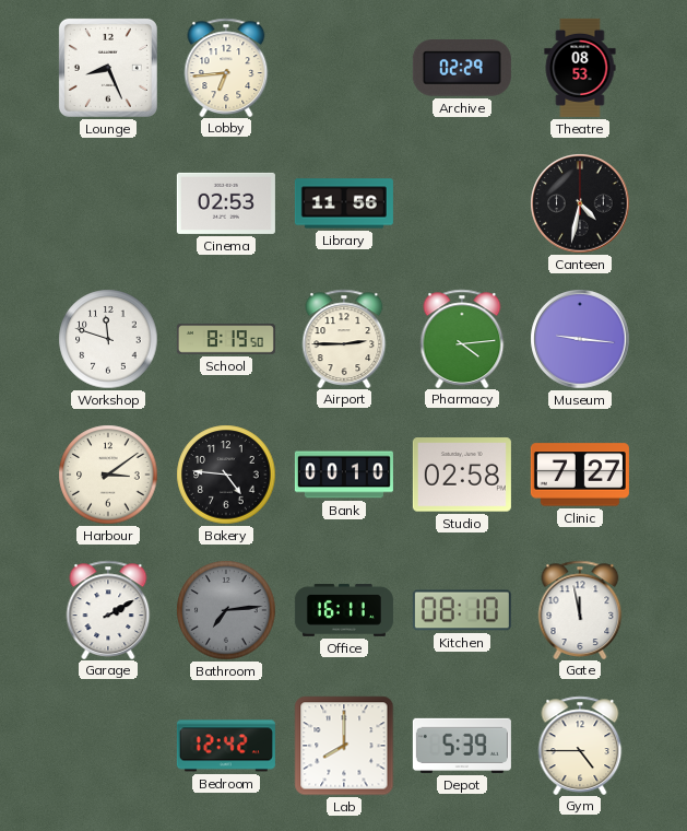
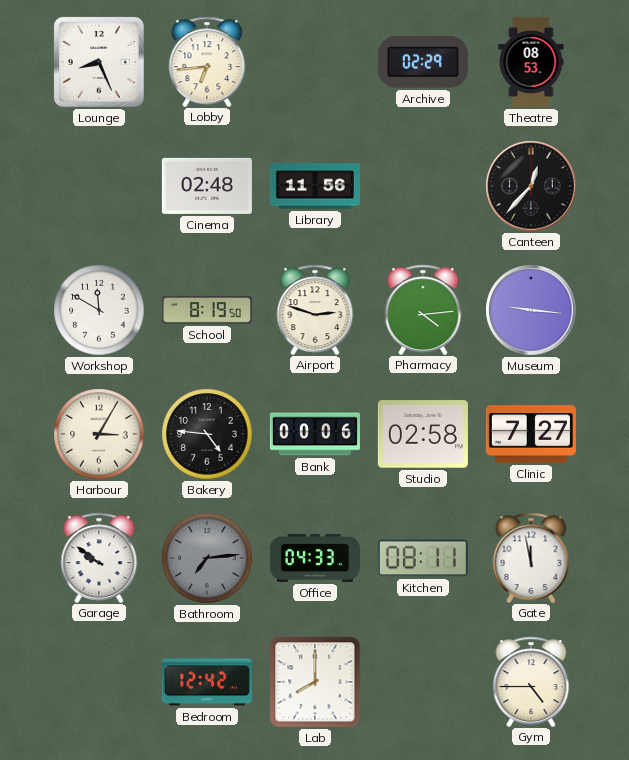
Cinema: 02:53 -> 02:48 (207, 186)
Canteen: 4:32 -> 12:37 (531, 186)
Workshop: 11:48 -> 11:50 (99, 310)
Airport: 2:45 -> 2:48 (315, 309)
Harbour: 3:09 -> 3:05 (99, 434)
Bank: 00:10 -> 00:06 (315, 434)
Garage: 2:10 -> 9:51 (99, 557)
Office: 16:11 -> 04:33 (315, 559)
Kitchen: 08:10 -> 08:11 (423, 558)
Depot: 5:39 -> none (462, 746)
